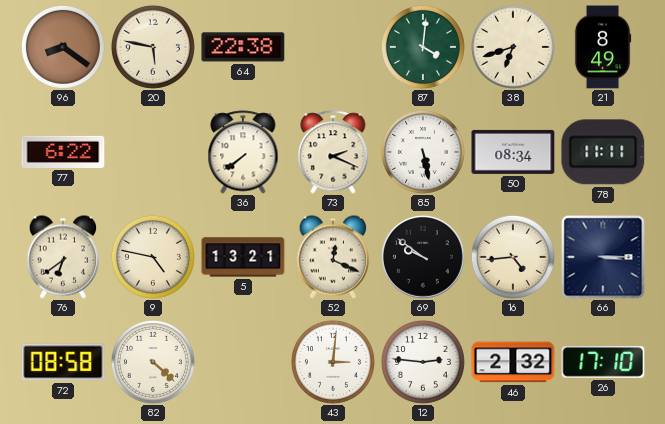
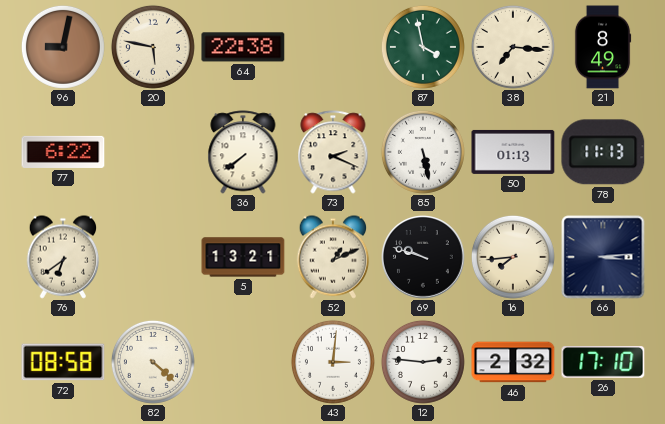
96: 8:21 -> 9:02 (63, 47)
87: 4:01 -> 3:58 (423, 47)
38: 6:42 -> 7:16 (513, 47)
50: 08:34 -> 01:13 (513, 152)
78: 11:11 -> 11:13 (603, 152)
9: 4:47 -> none (153, 257)
52: 12:19 -> 1:11 (333, 257)
69: 9:51 -> 9:48 (424, 258)
16: 4:44 -> 7:44 (513, 257)
66: 3:15 -> 3:14 (603, 257)
